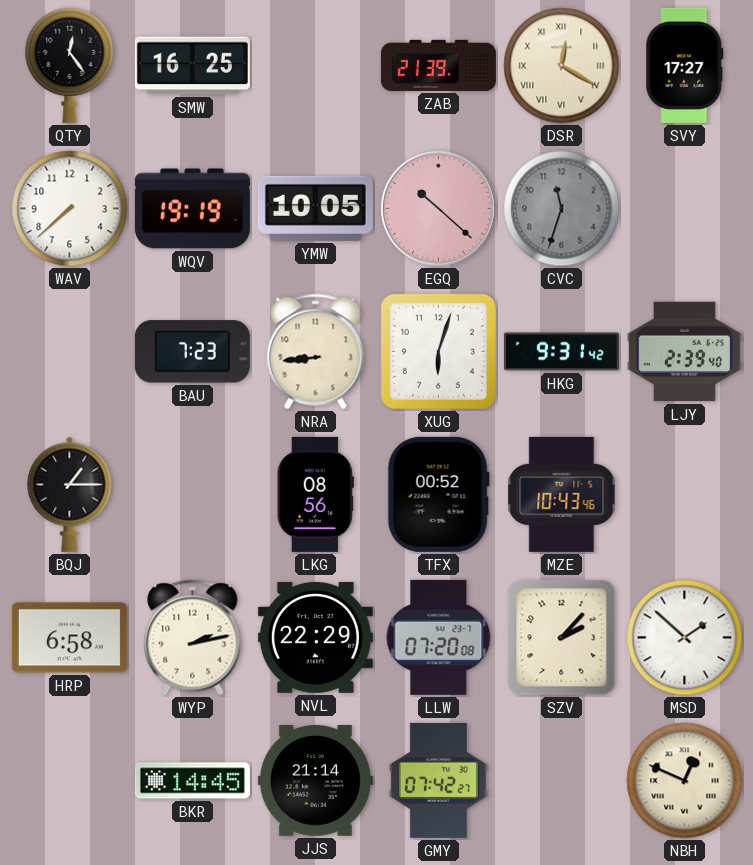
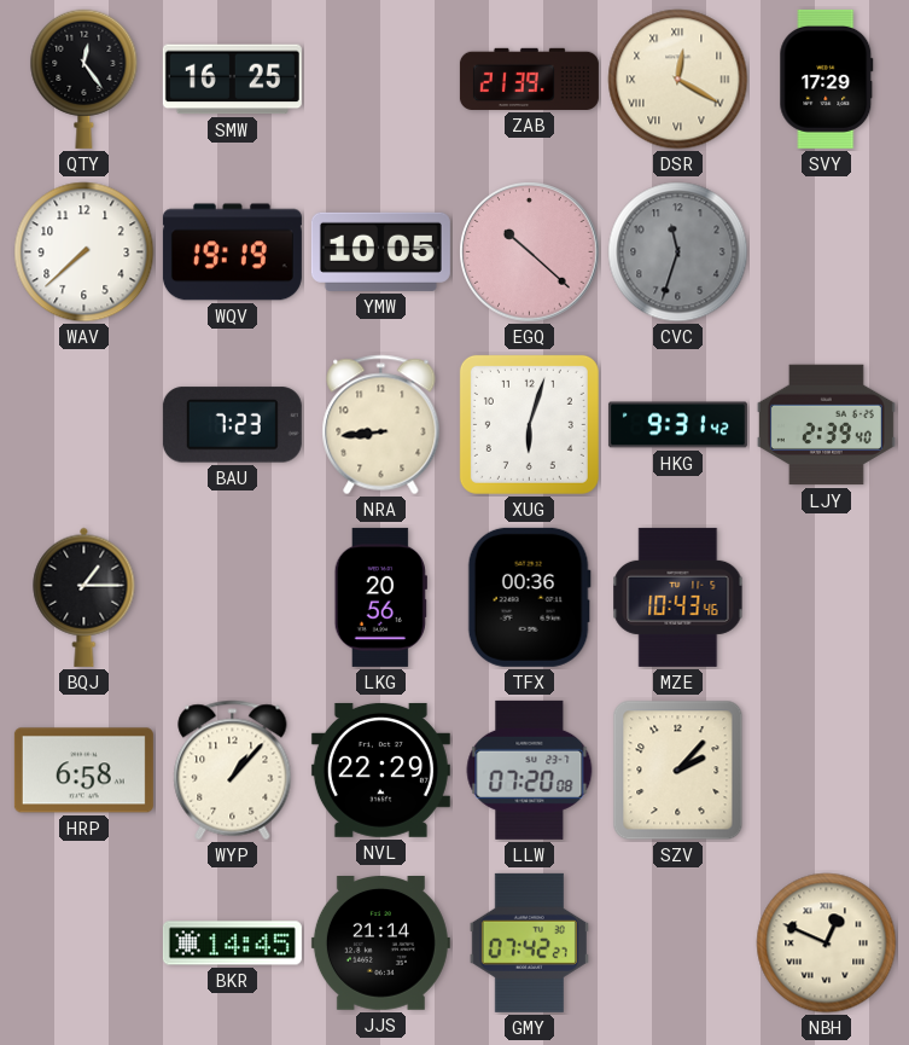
SVY: 17:27 -> 17:29 (827, 79)
LKG: 08:56 -> 20:56 (380, 597)
TFX: 00:52 -> 00:36 (529, 597)
WYP: 2:13 -> 1:07 (233, 771)
MSD: 1:52 -> none (685, 638)
